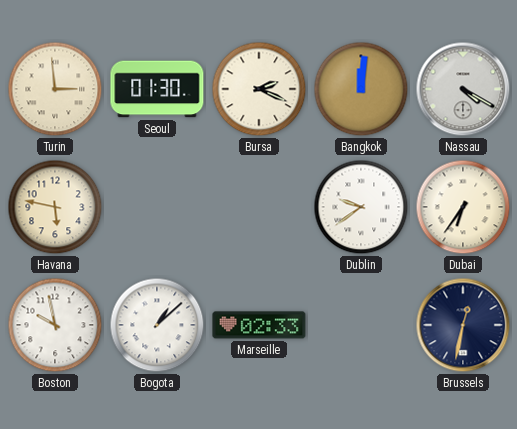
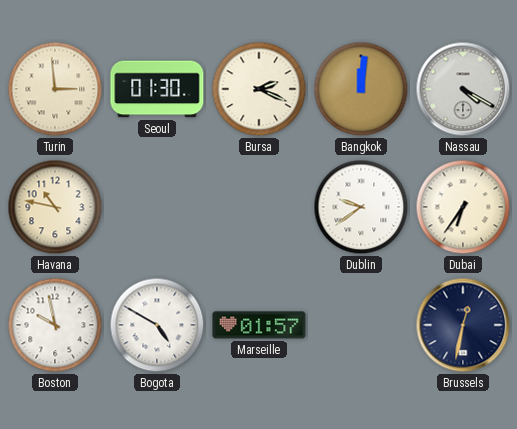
Havana: 5:47 -> 10:47 (55, 207)
Bogota: 1:08 -> 4:50 (157, 325)
Marseille: 02:33 -> 01:57 (259, 325)
